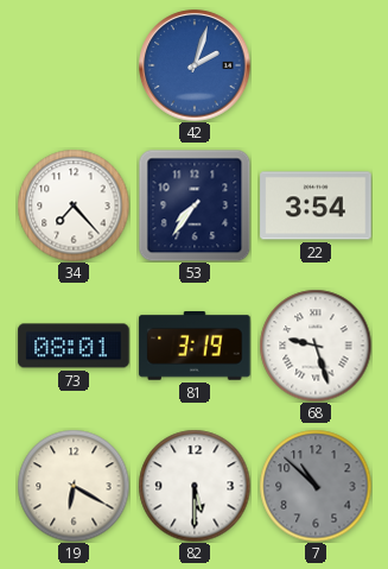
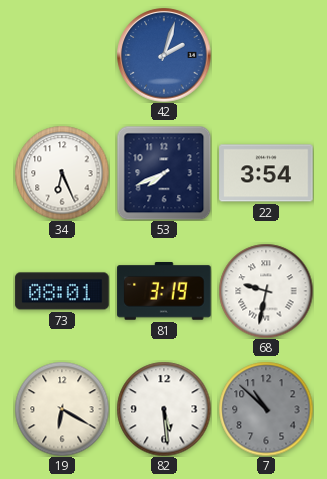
34: 7:23 -> 6:26 (62, 173)
53: 7:36 -> 7:41 (164, 173)
68: 9:27 -> 9:32 (266, 291)
82: 5:30 -> 5:29 (164, 409)
